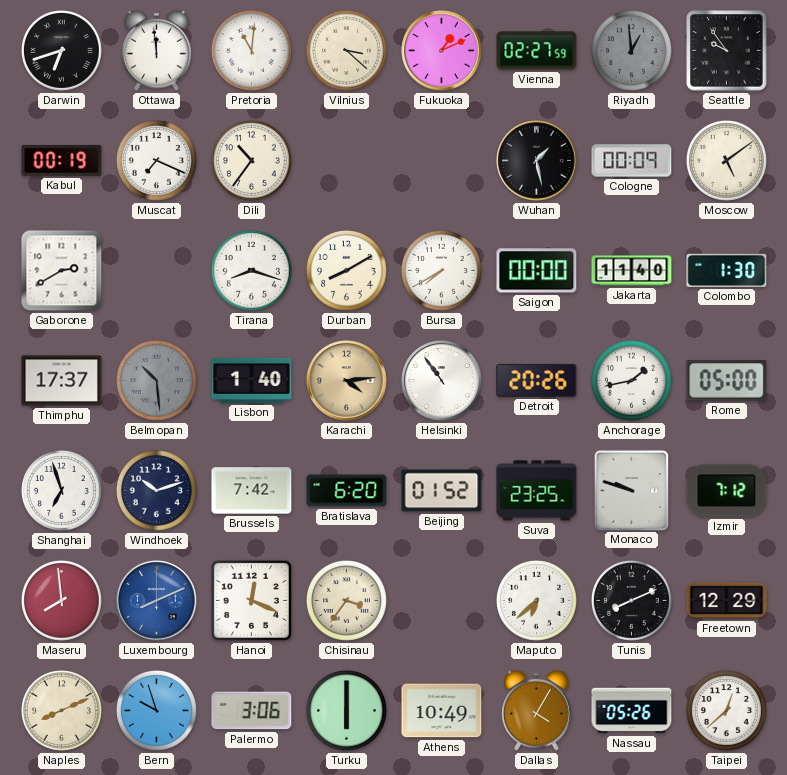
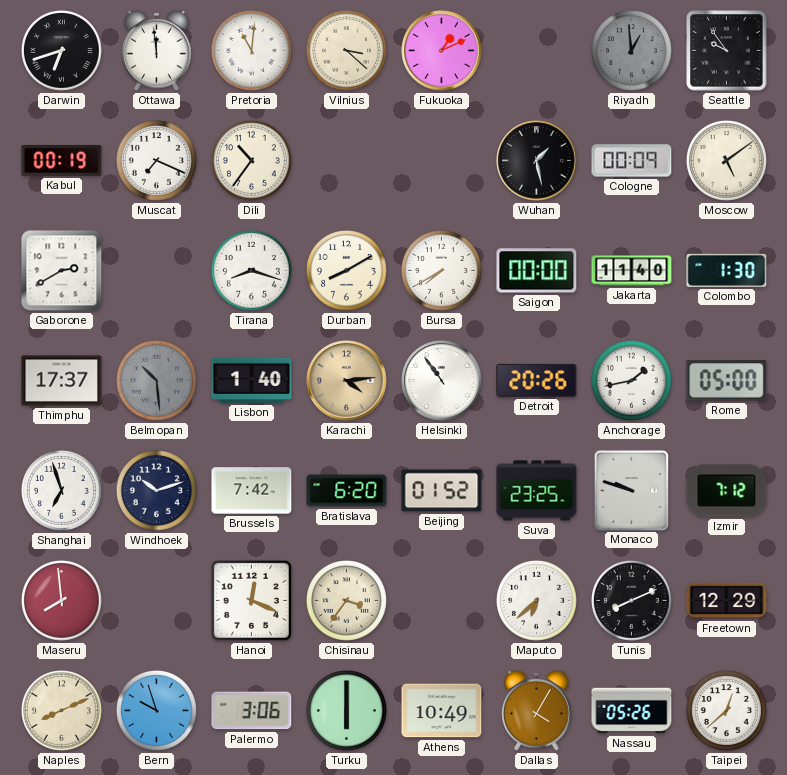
Vienna: 02:27 -> none (537, 51)
Luxembourg: 8:11 -> none (157, 601)
